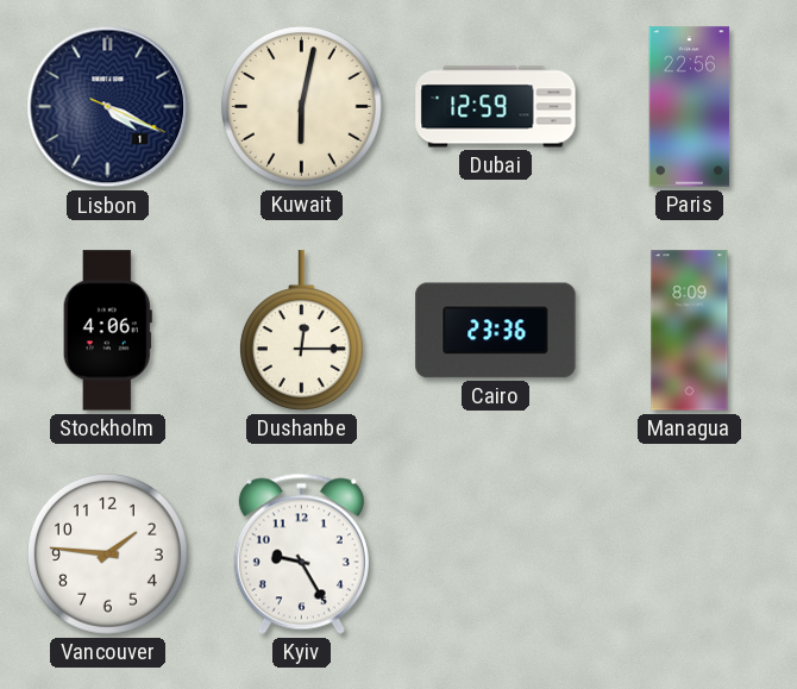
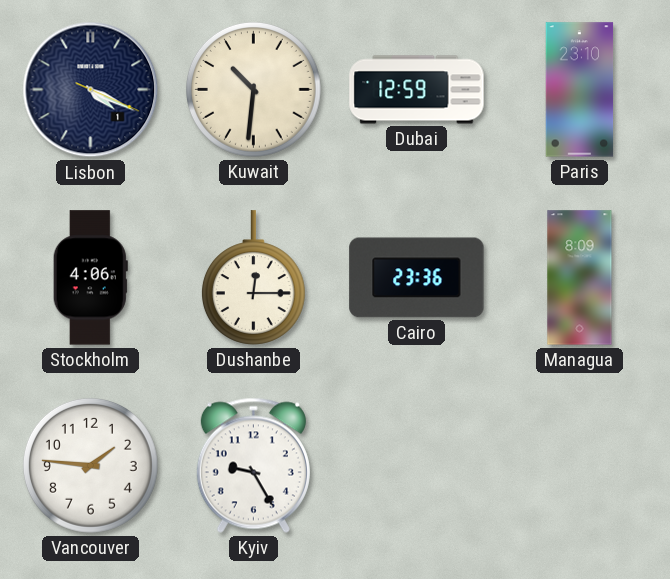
Kuwait: 6:02 -> 10:31 (253, 89)
Paris: 22:56 -> 23:10 (580, 90)
